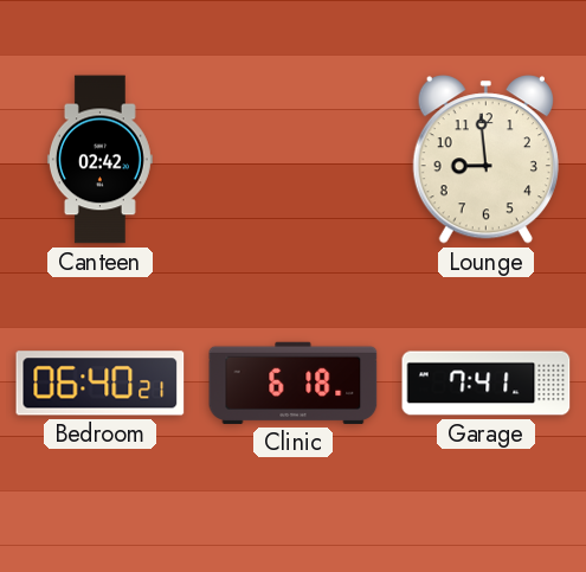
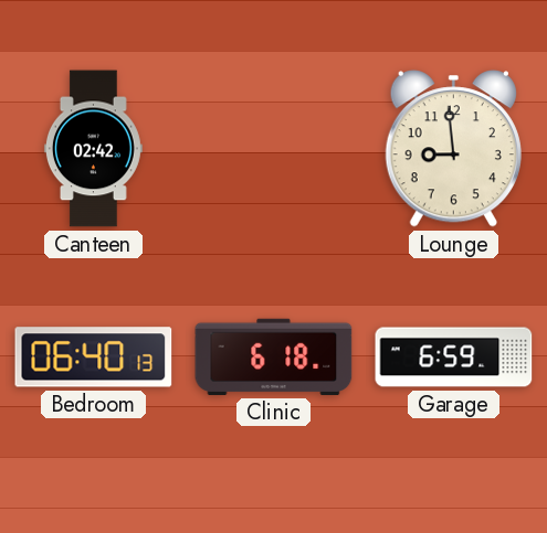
Bedroom: 06:40:21 -> 06:40:13 (94, 358)
Garage: 7:41 -> 6:59 (454, 358)
